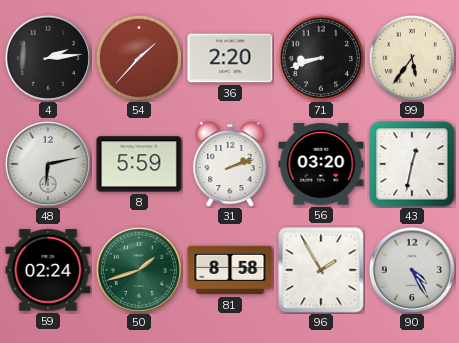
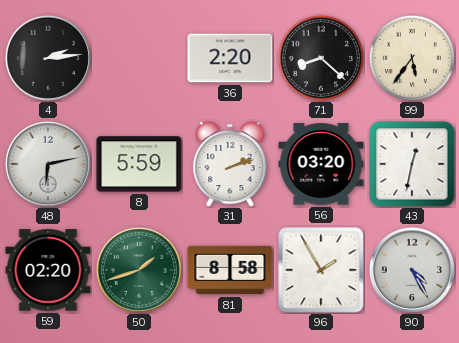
54: 1:37 -> none (138, 57)
71: 8:42 -> 8:22 (320, 57)
59: 02:24 -> 02:20 (48, 270)
